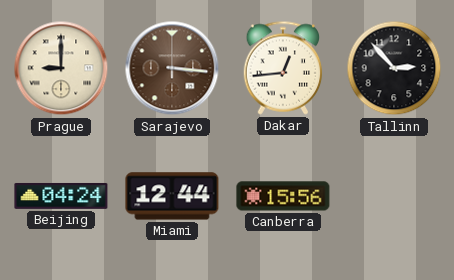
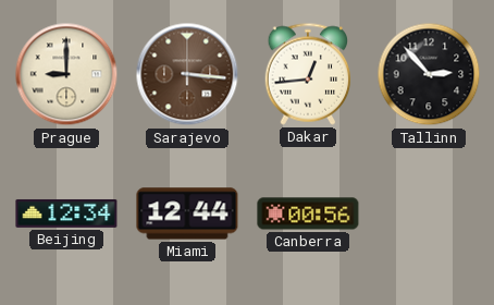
Beijing: 04:24 -> 12:34 (66, 213)
Canberra: 15:56 -> 00:56 (308, 213)
